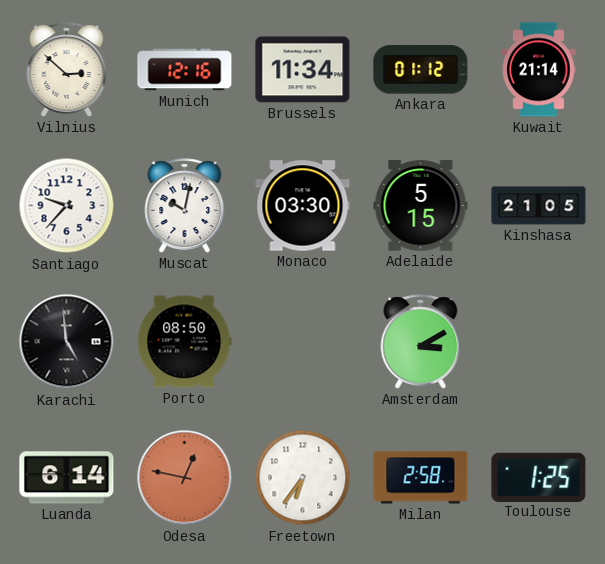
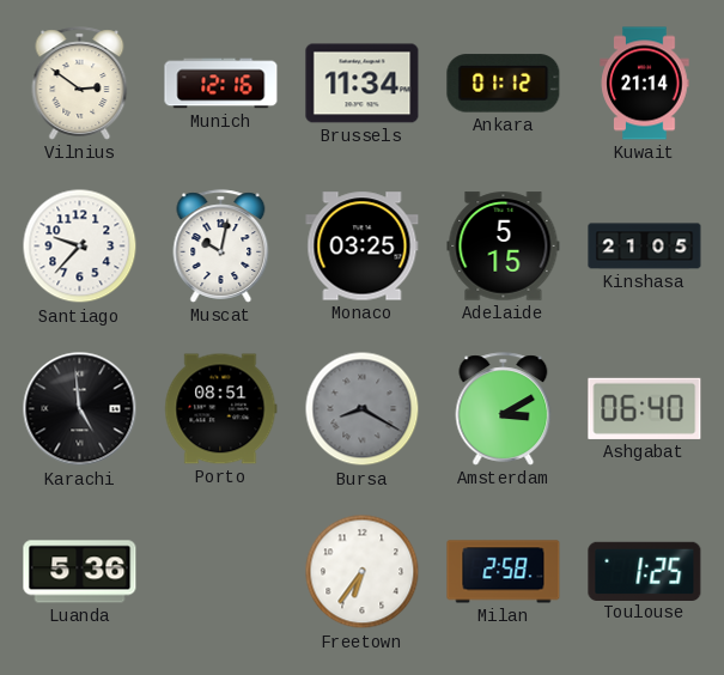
Vilnius: 2:52 -> 2:51 (80, 84)
Monaco: 03:30 -> 03:25 (363, 247)
Porto: 08:50 -> 08:51 (221, 409)
Bursa: none -> 8:20 (363, 409)
Ashgabat: none -> 06:40 (645, 408)
Luanda: 6:14 -> 5:36 (80, 572)
Odesa: 12:47 -> none (185, 478)
